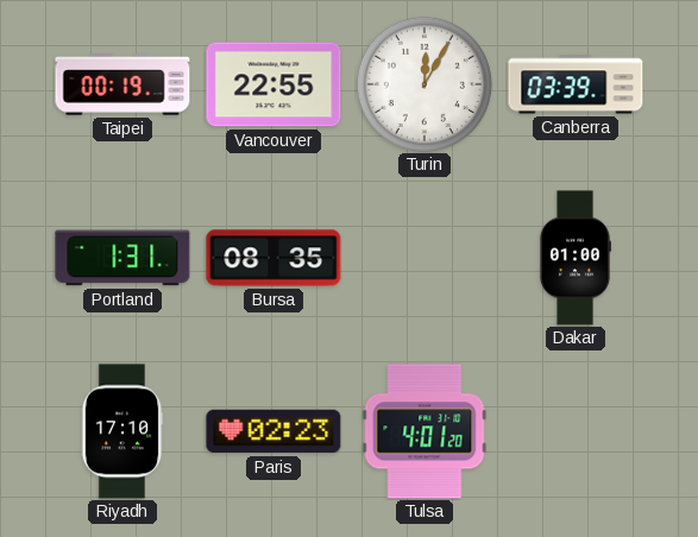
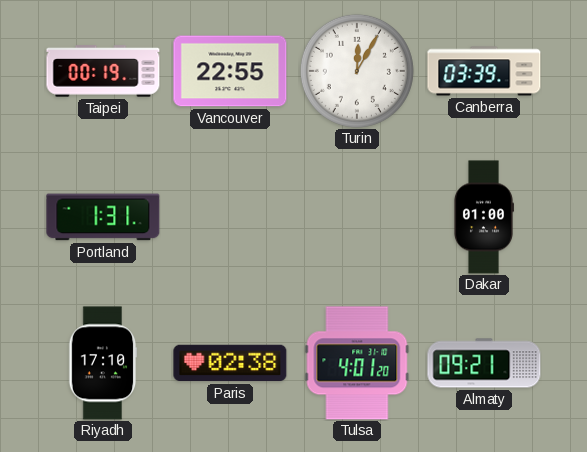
Bursa: 08:35 -> none (273, 258)
Paris: 02:23 -> 02:38 (230, 363)
Almaty: none -> 09:21 (484, 363)
